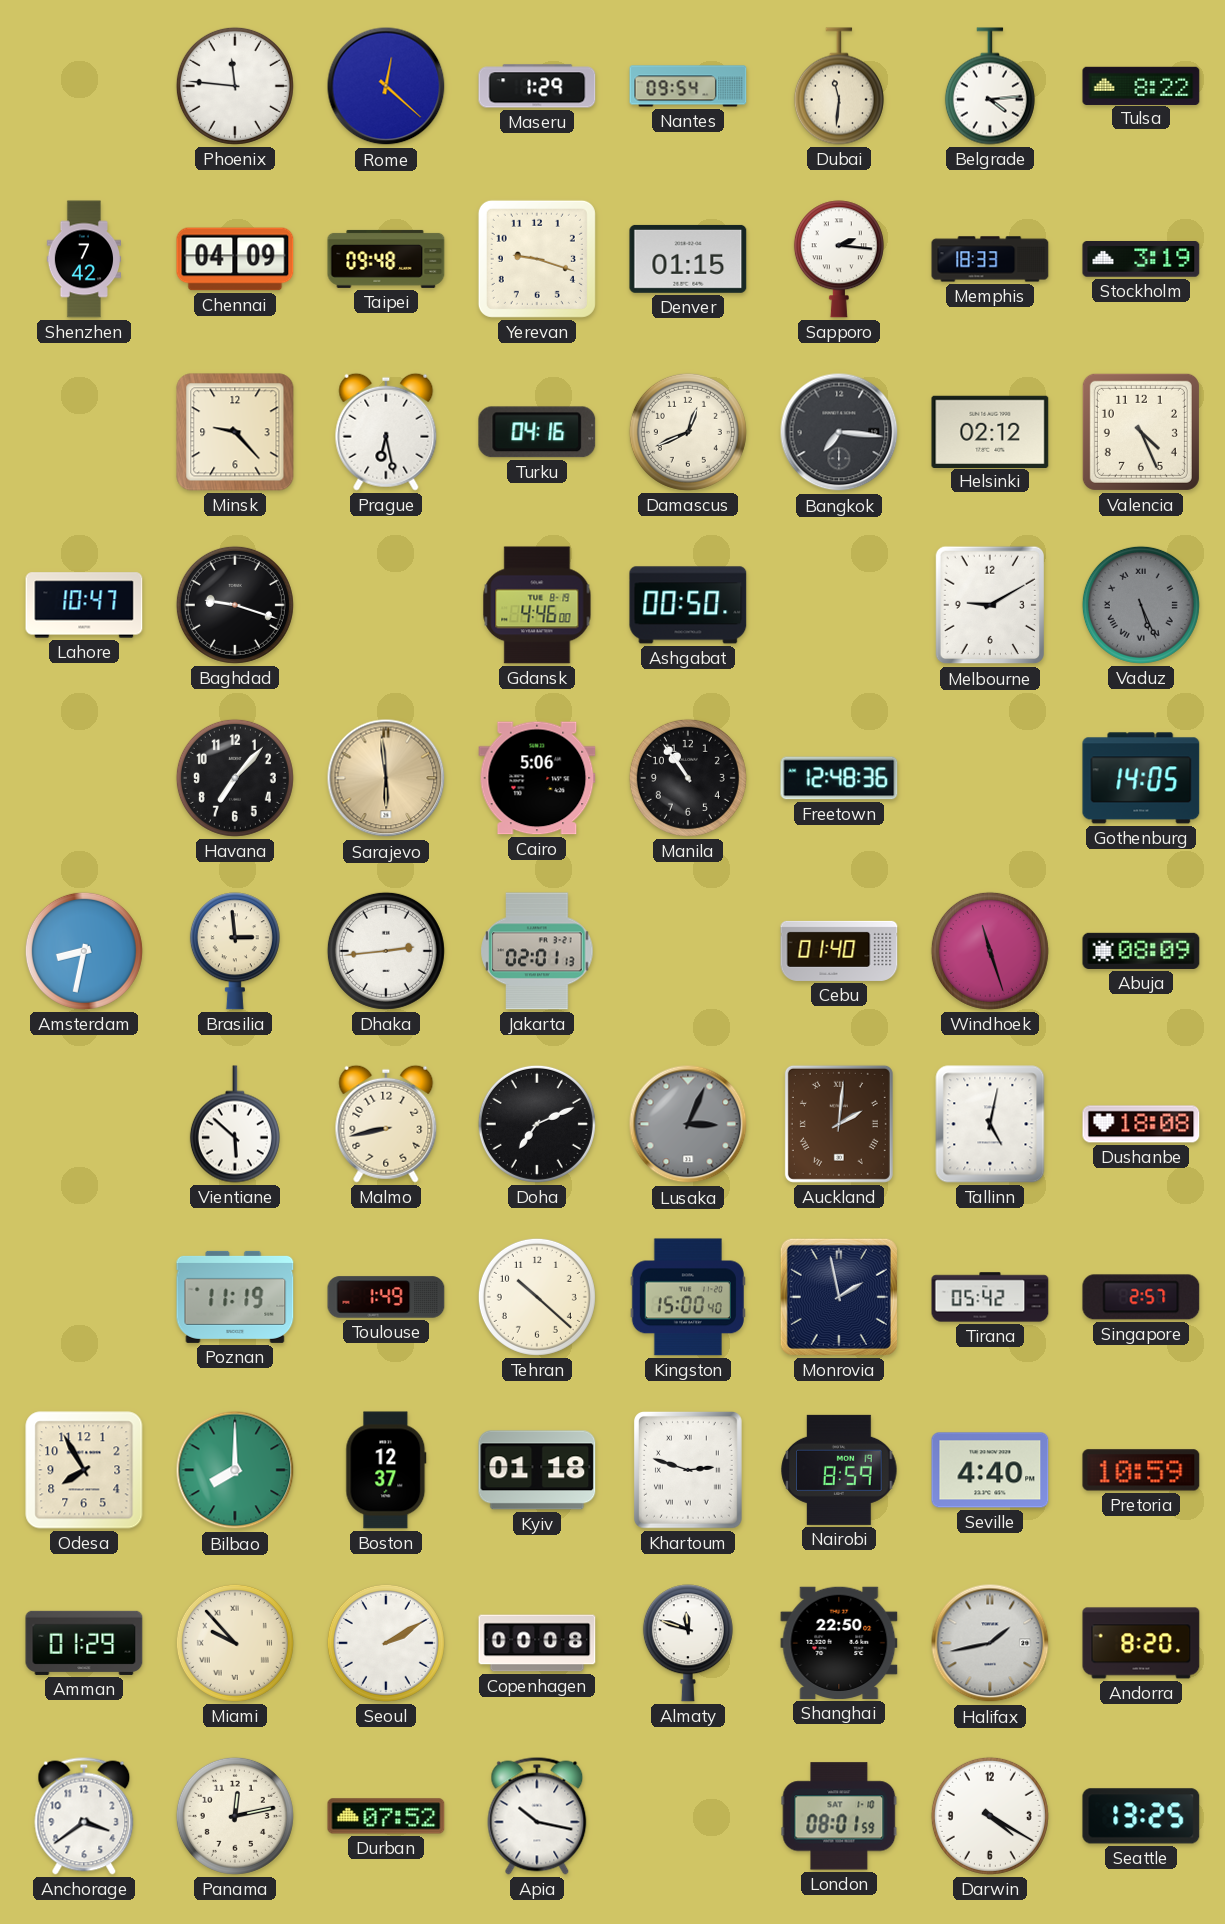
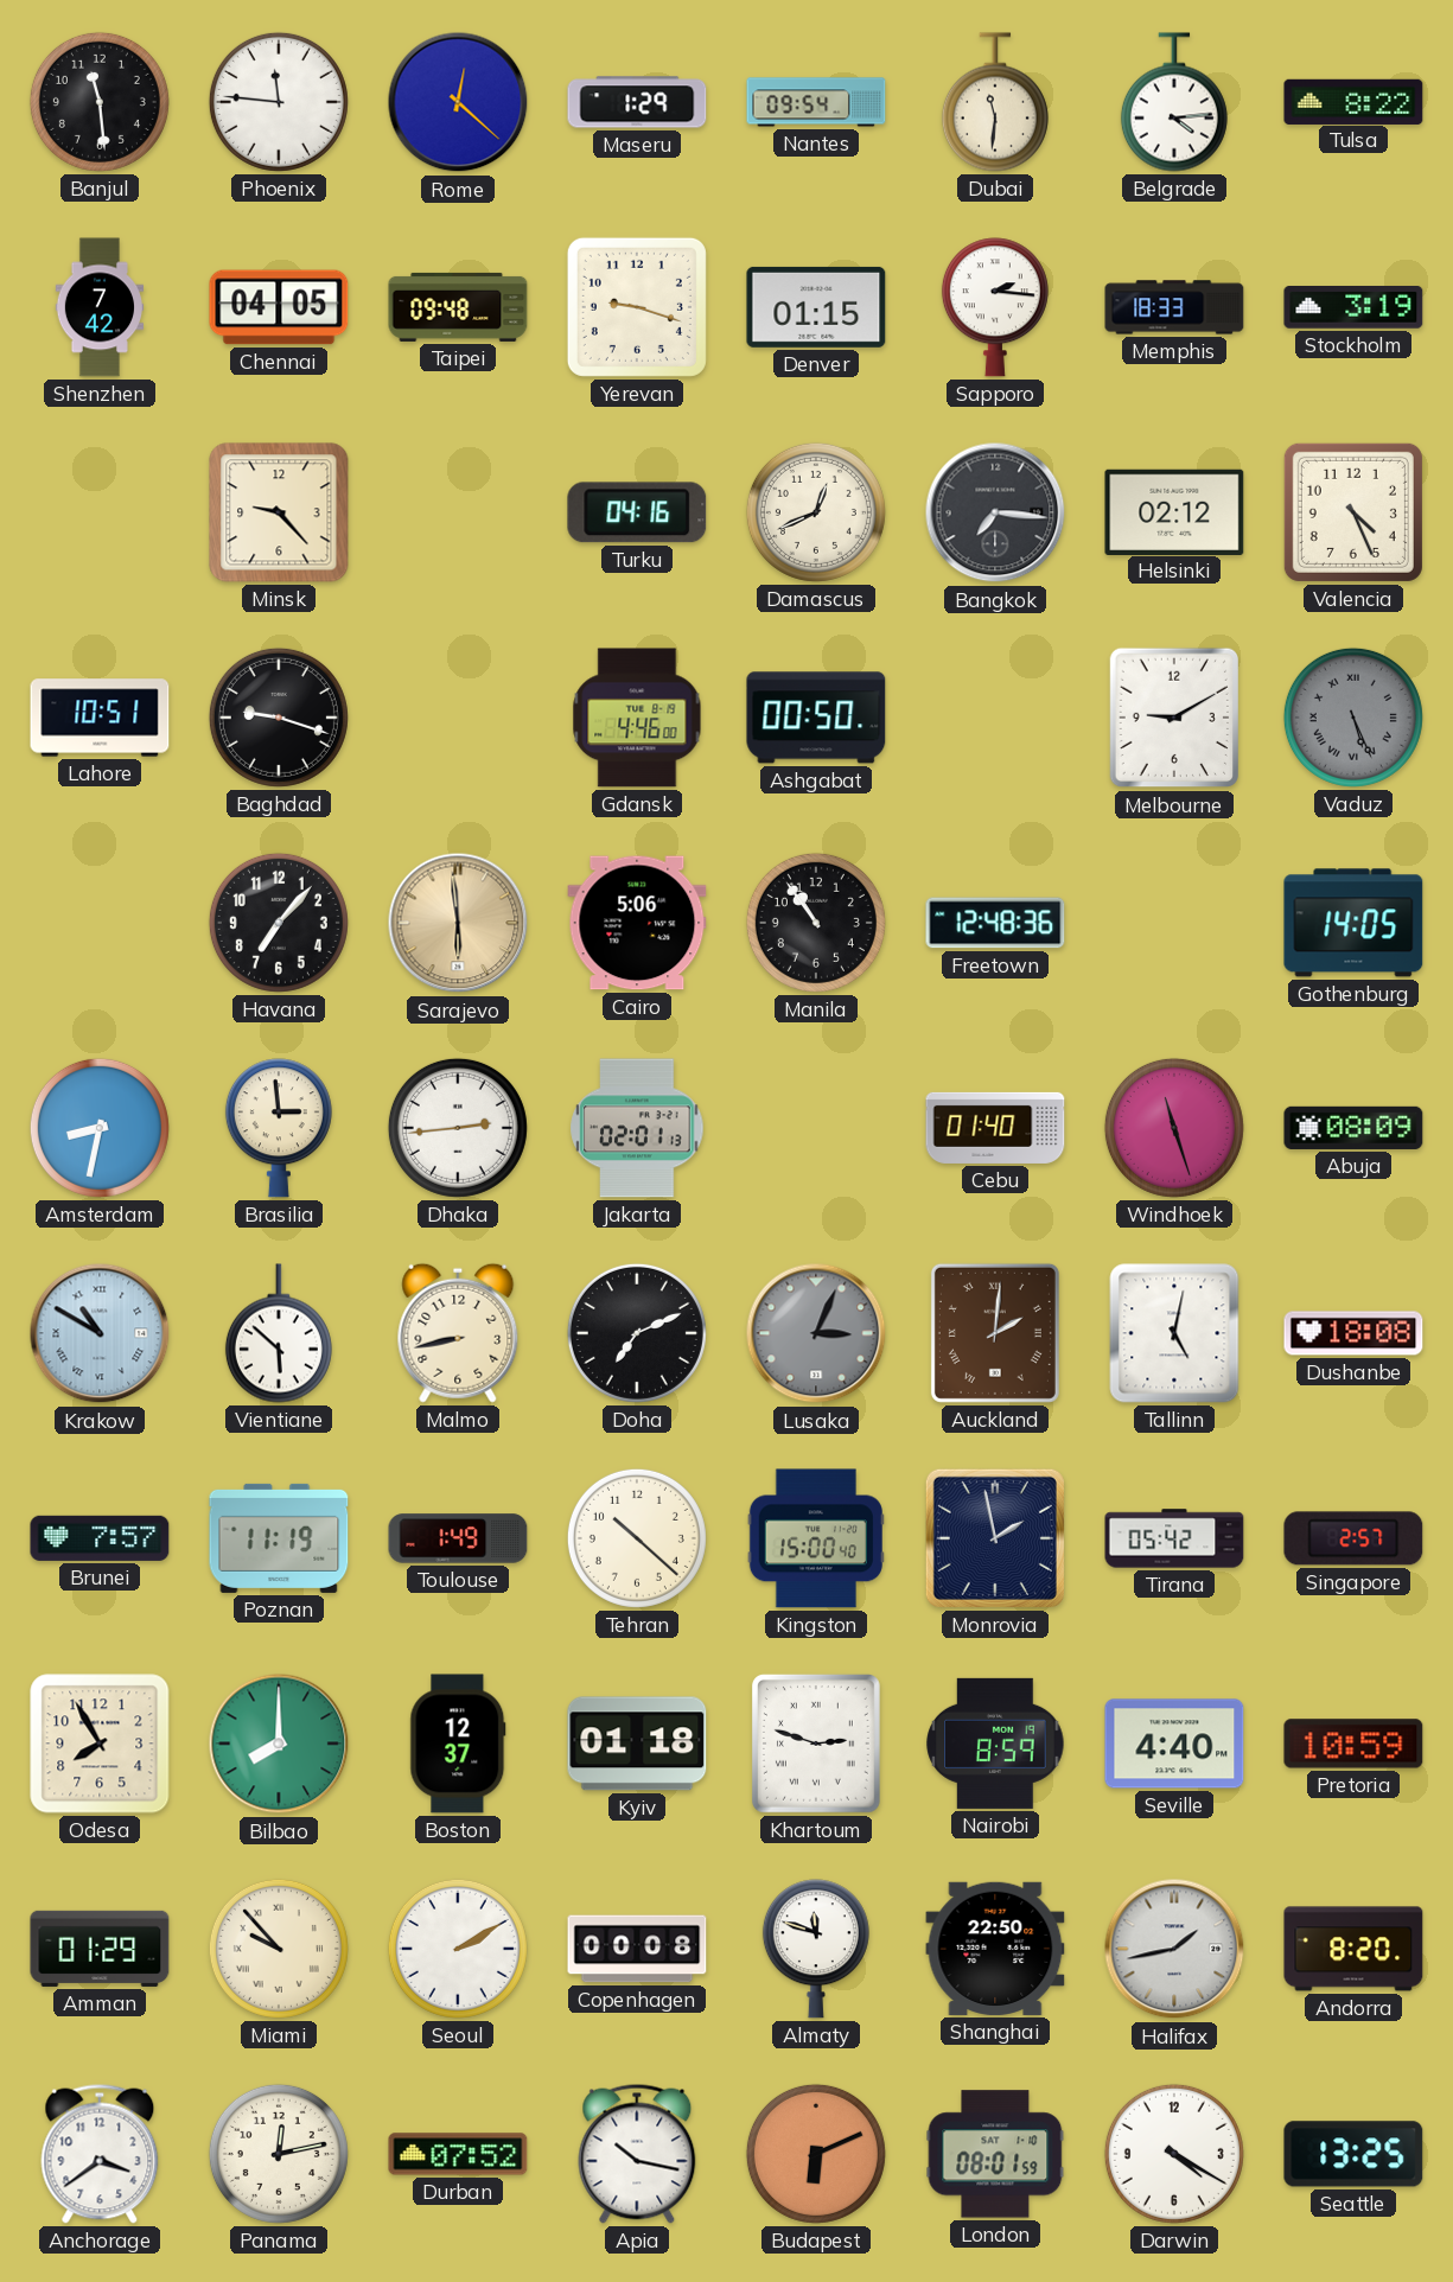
Banjul: none -> 11:29 (100, 102)
Chennai: 04:09 -> 04:05 (279, 307)
Prague: 6:28 -> none (386, 432)
Lahore: 10:47 -> 10:51 (100, 718)
Krakow: none -> 10:50 (100, 1333)
Brunei: none -> 7:57 (100, 1538)
Budapest: none -> 6:11 (816, 2154)
